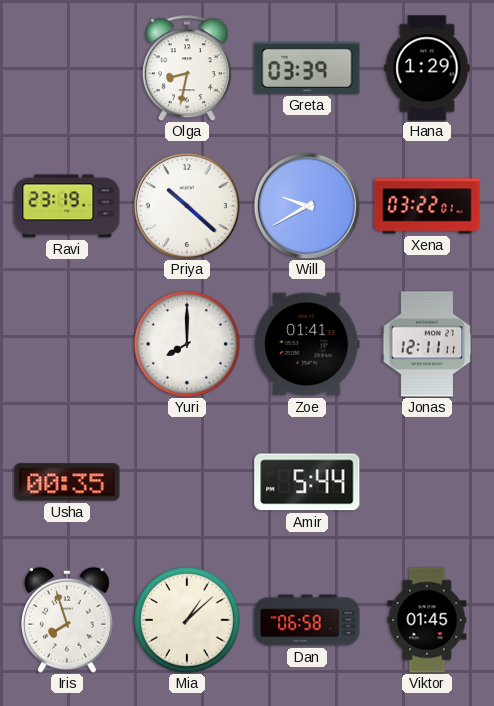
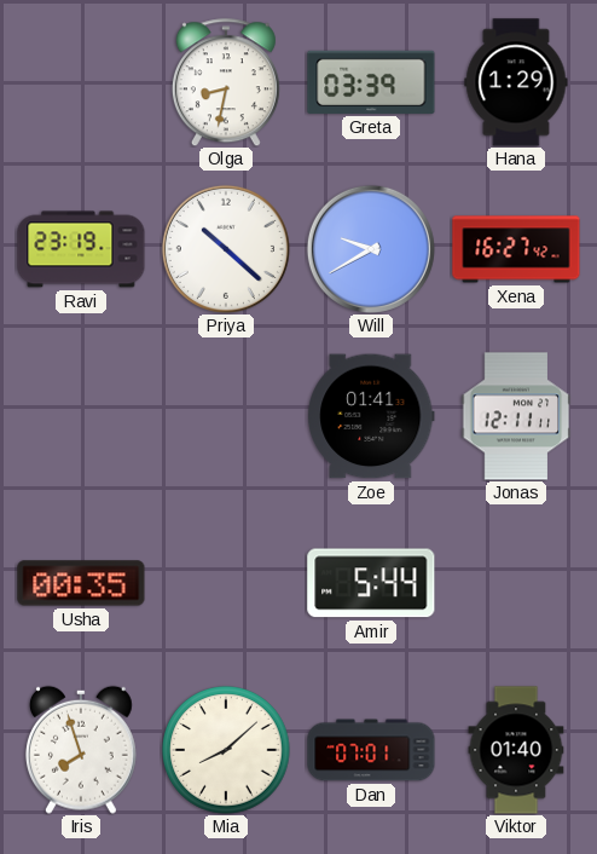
Xena: 03:22 -> 16:27 (516, 249)
Yuri: 8:00 -> none (187, 344)
Mia: 1:08 -> 8:08 (226, 750)
Dan: 06:58 -> 07:01 (371, 750)
Viktor: 01:45 -> 01:40 (516, 750)
